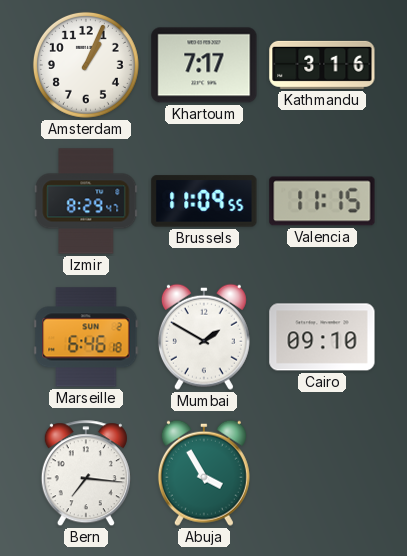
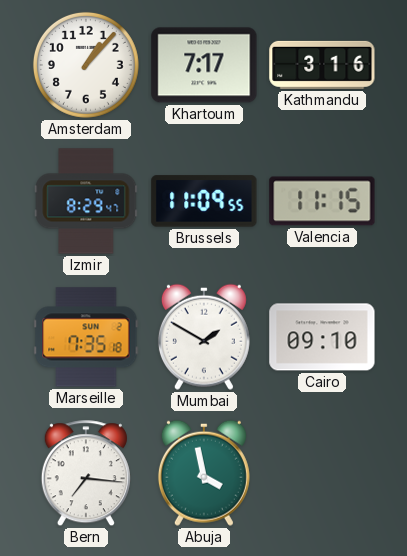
Amsterdam: 1:04 -> 1:07 (86, 65)
Marseille: 6:46 -> 7:35 (86, 337)
Abuja: 3:55 -> 3:58 (204, 473)
